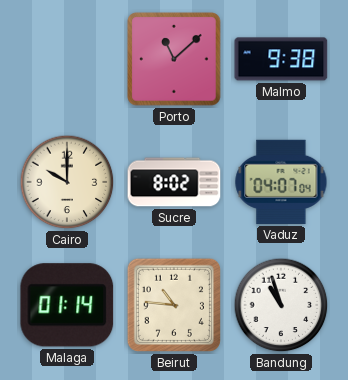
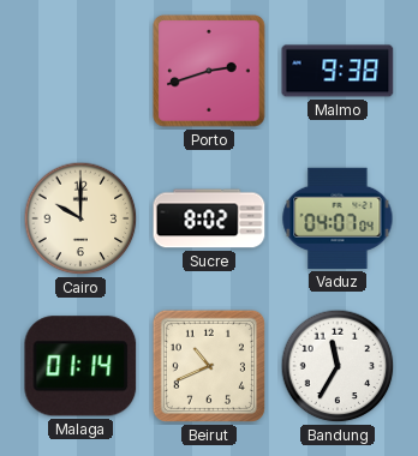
Porto: 11:08 -> 2:42 (209, 71)
Beirut: 10:46 -> 10:41 (209, 366)
Bandung: 10:57 -> 11:35 (338, 366)
